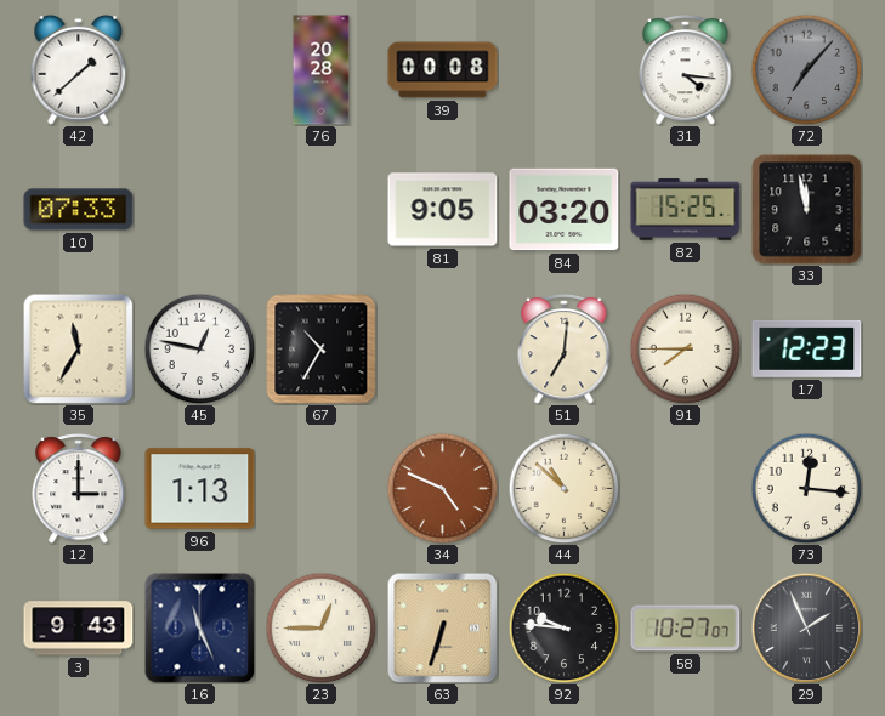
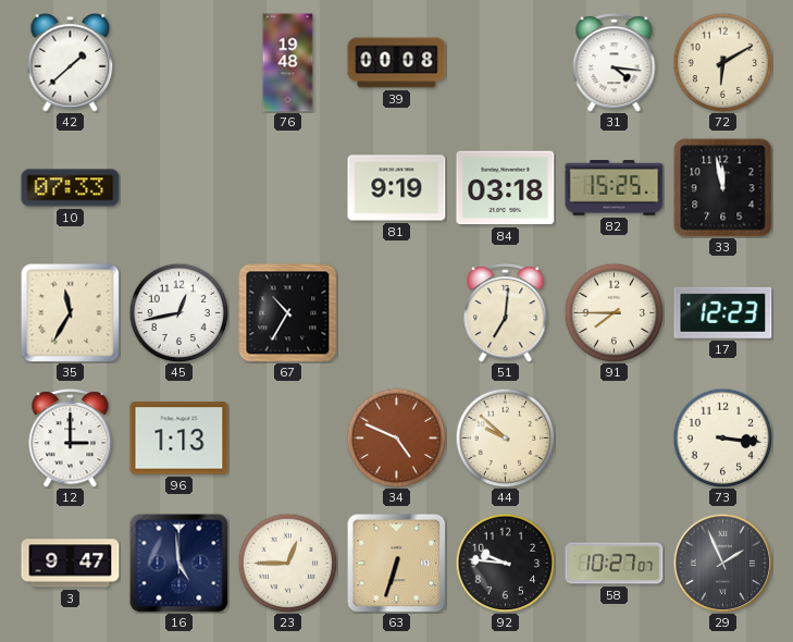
76: 20:28 -> 19:48 (288, 63)
72: 7:07 -> 6:10 (722, 62)
72 dial: grey -> cream (722, 62)
81: 9:05 -> 9:19 (397, 188)
84: 03:20 -> 03:18 (506, 188)
45: 12:47 -> 12:43 (178, 312)
44: 10:52 -> 9:52 (505, 437)
73: 12:16 -> 3:16 (722, 437)
3: 9:43 -> 9:47 (71, 564)
16: 11:26 -> 4:59 (178, 563)
